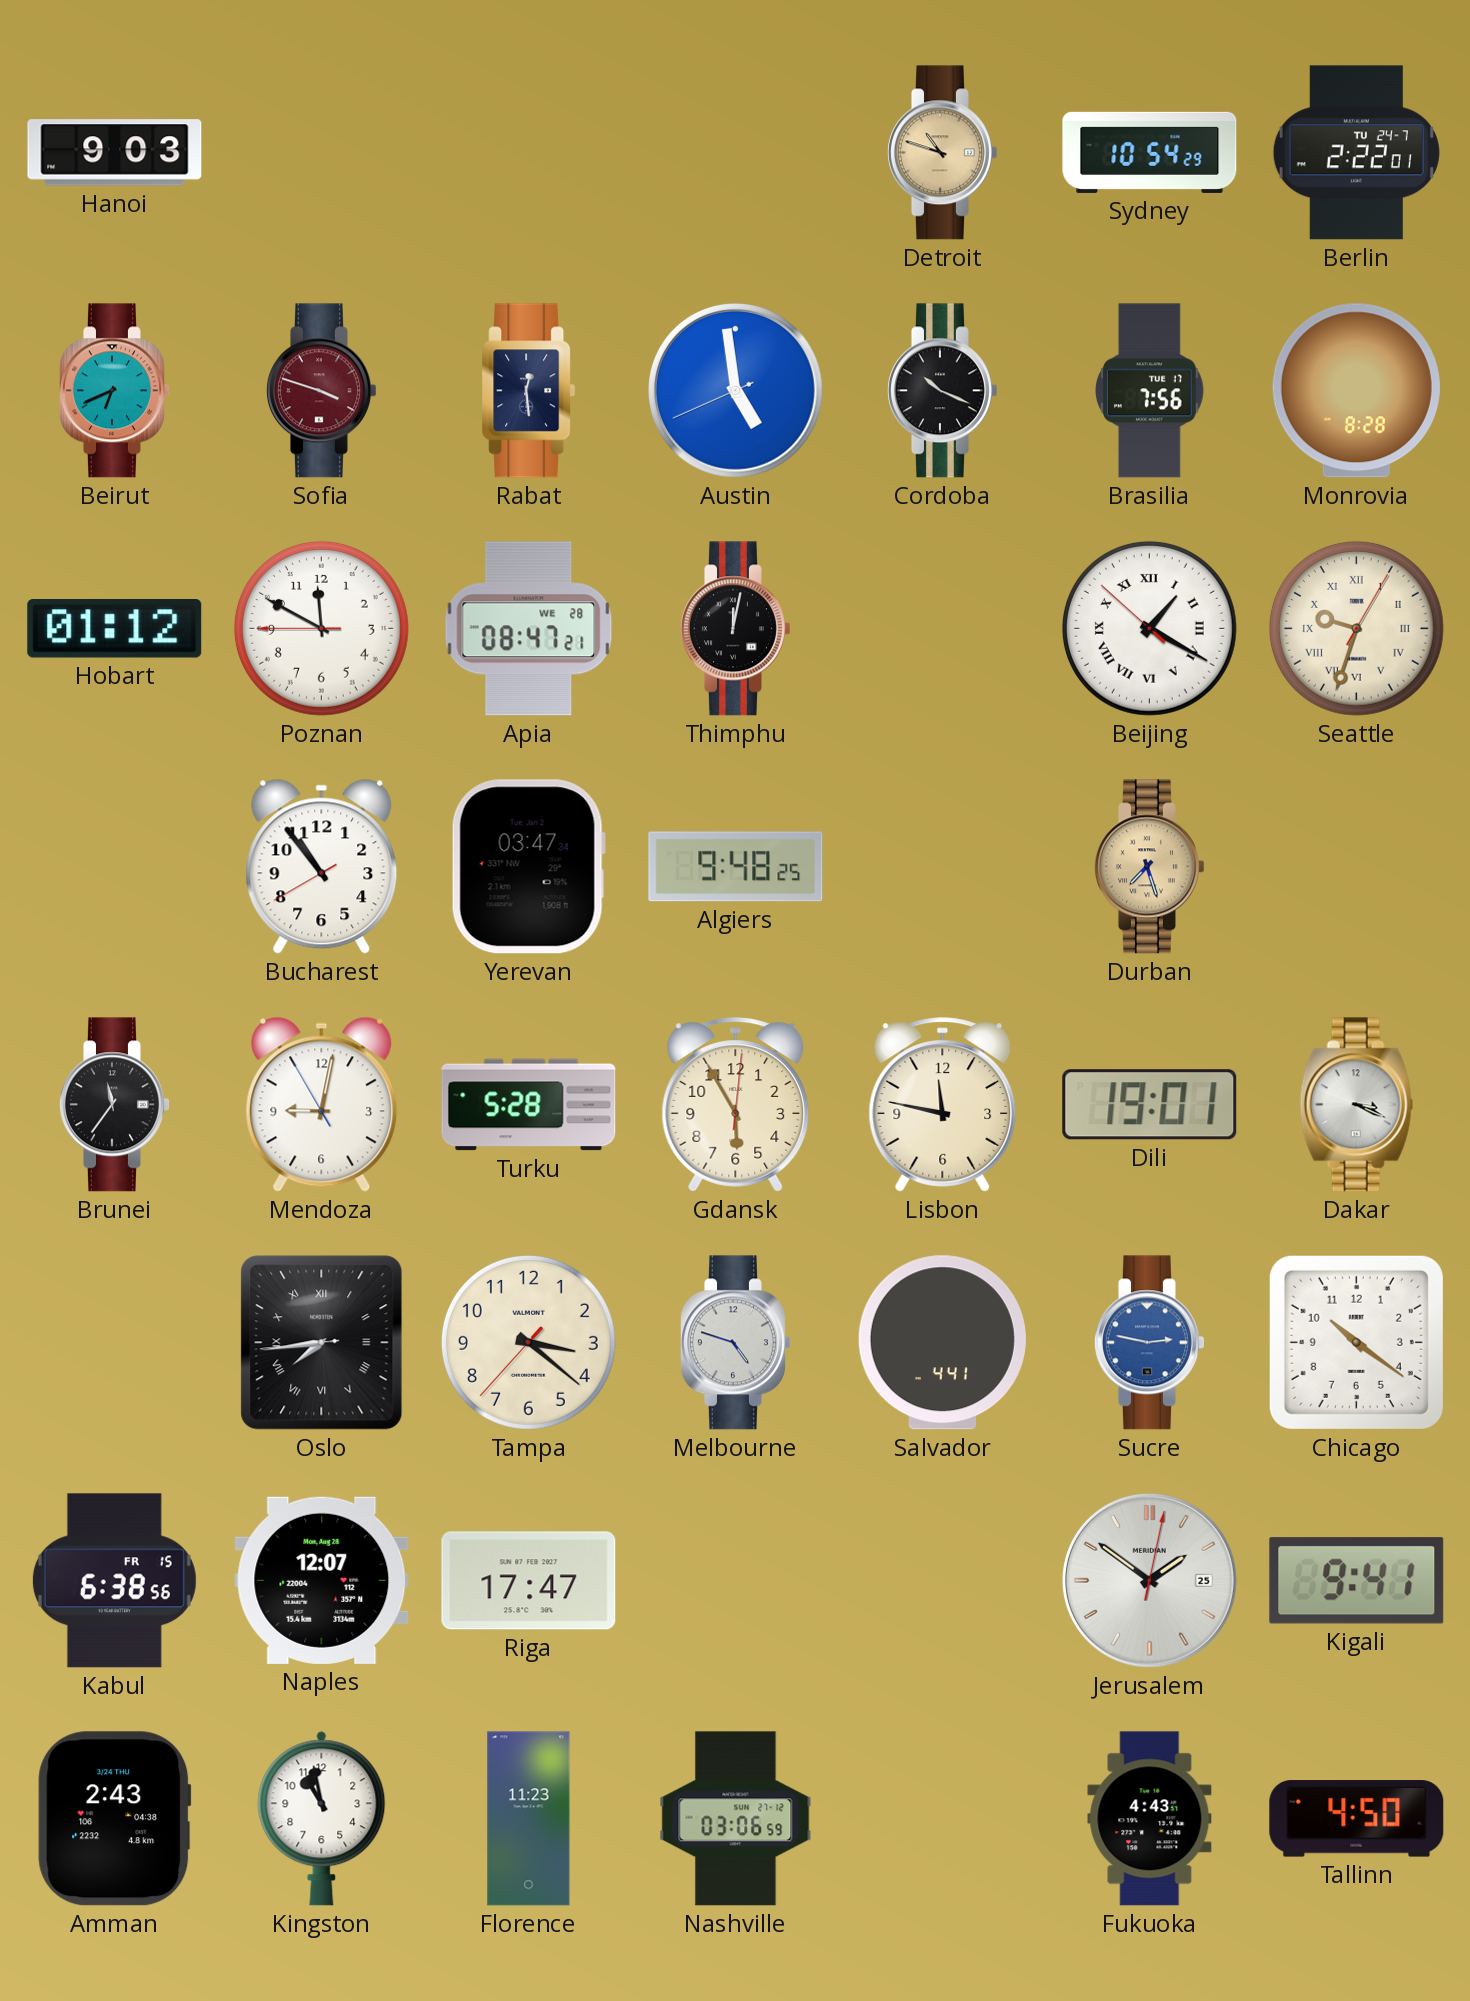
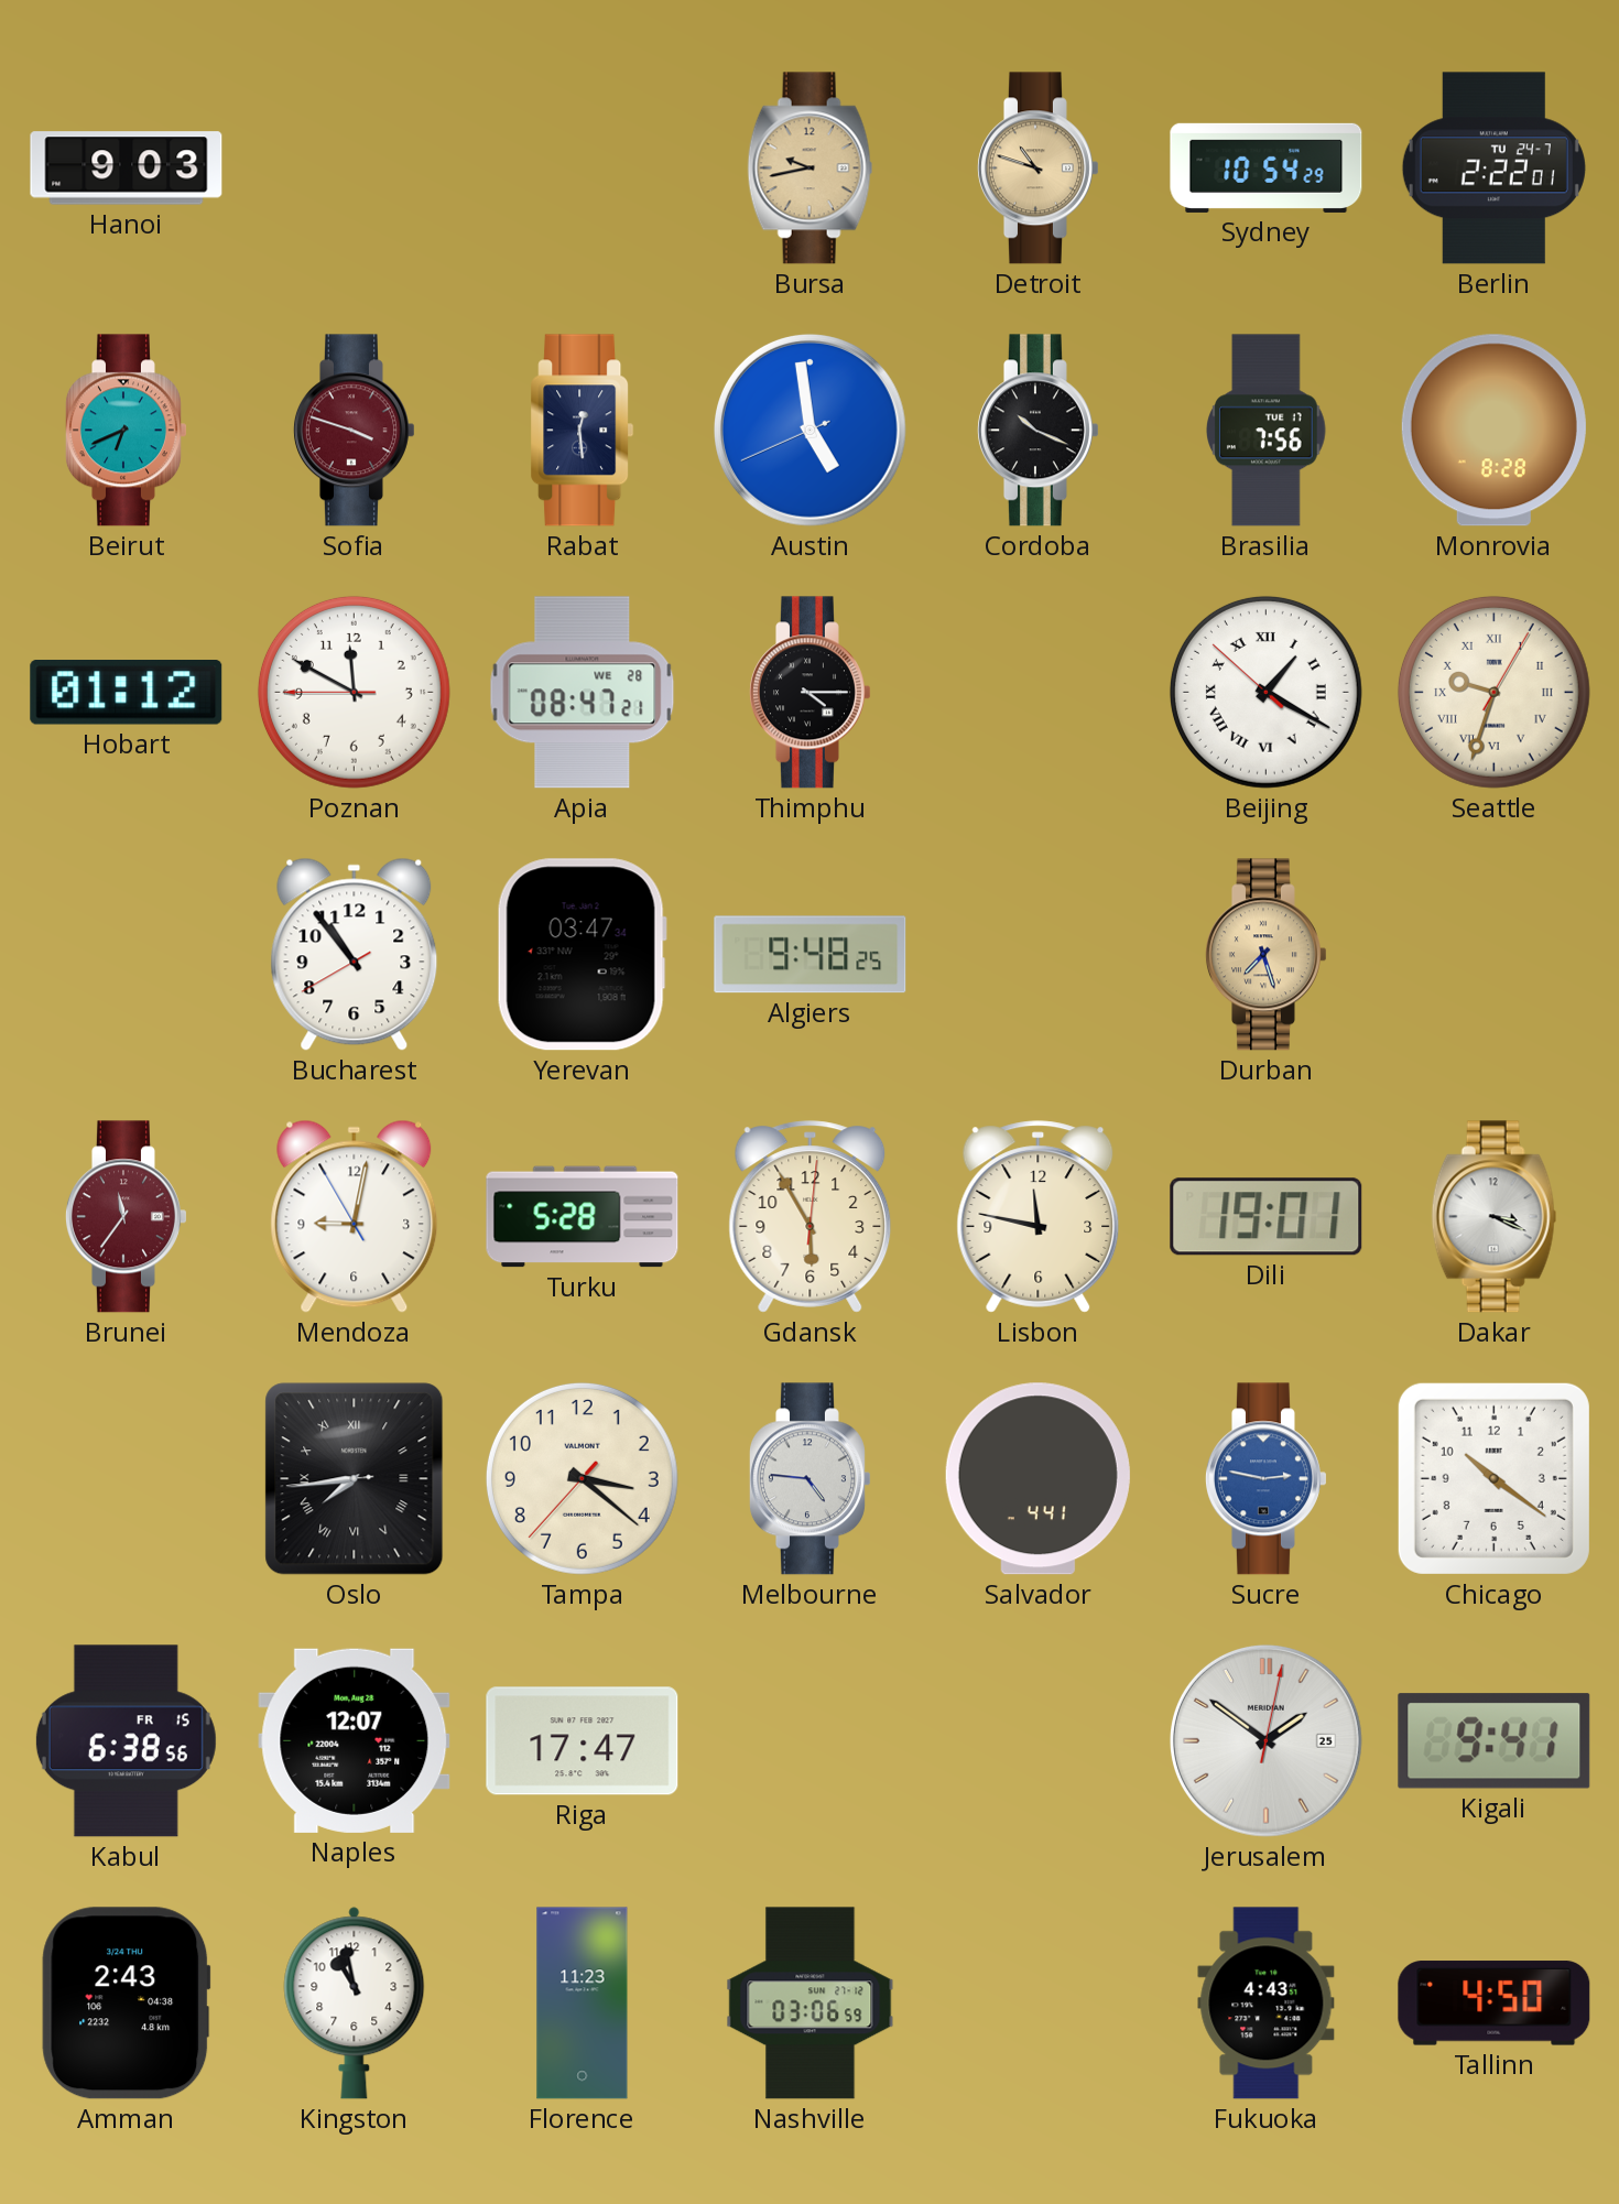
Bursa: none -> 9:43 (811, 169)
Thimphu: 12:02 -> 4:15 (809, 693)
Brunei dial: black -> burgundy (126, 1217)
Melbourne: 4:48 -> 4:46 (809, 1479)
